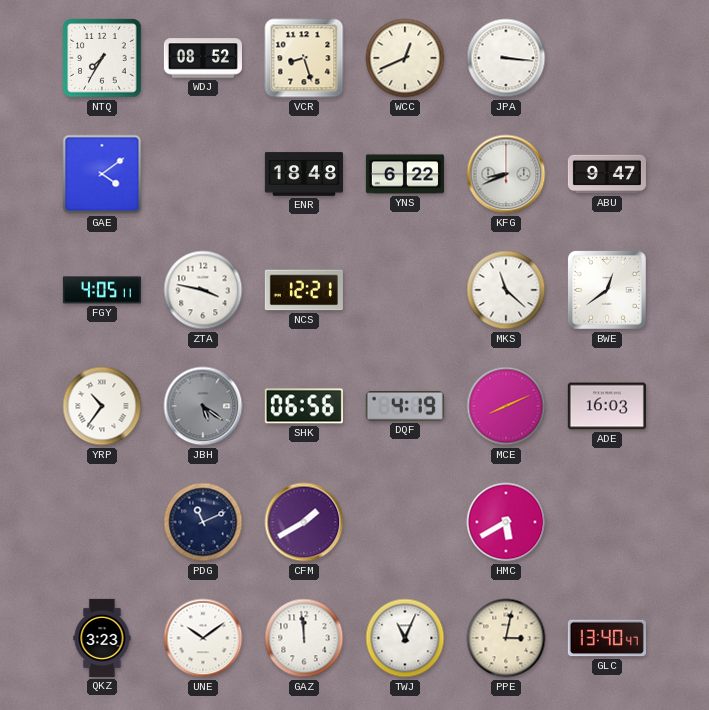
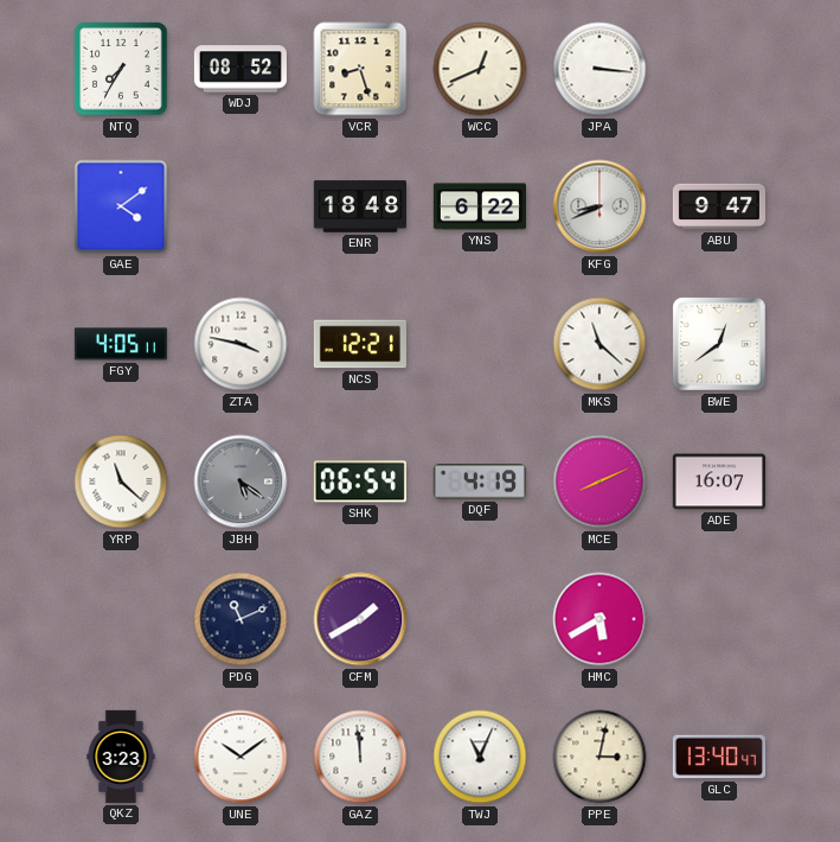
YRP: 10:36 -> 11:22 (121, 481)
SHK: 06:56 -> 06:54 (360, 481)
ADE: 16:03 -> 16:07 (719, 481)
